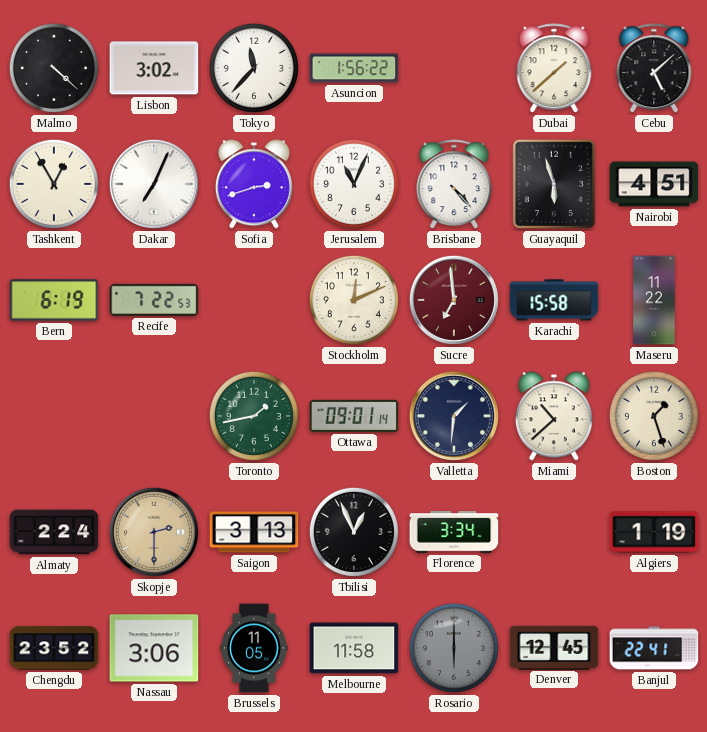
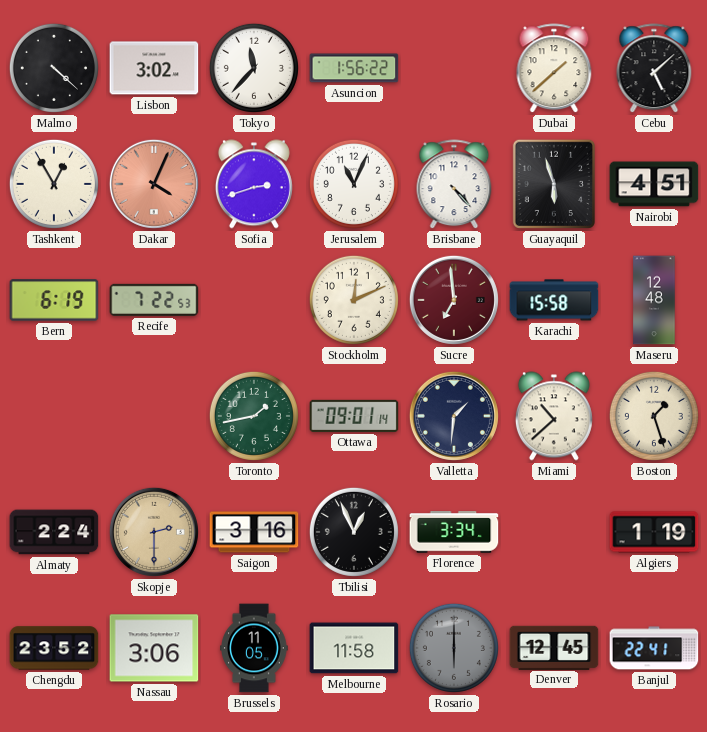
Dakar: 7:04 -> 4:04 (154, 184)
Dakar dial: white -> salmon (154, 184)
Maseru: 11:22 -> 12:48 (654, 300)
Saigon: 3:13 -> 3:16 (254, 532)
